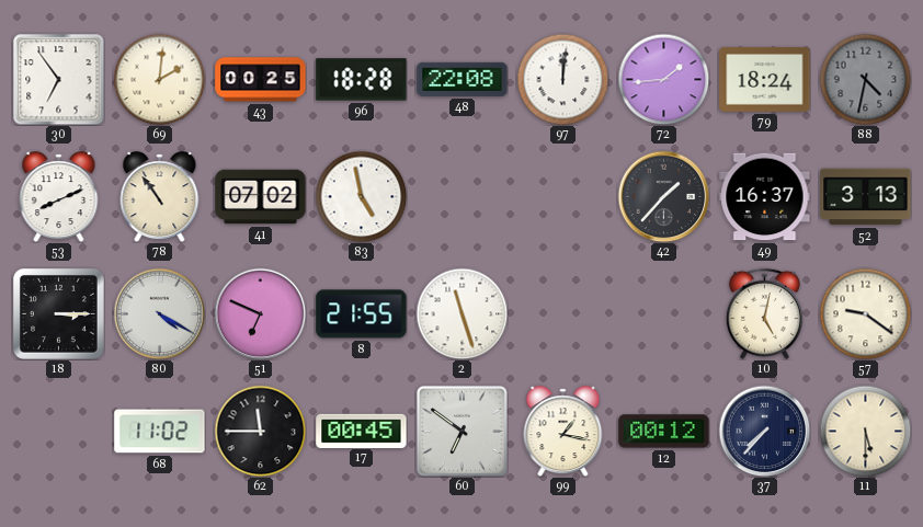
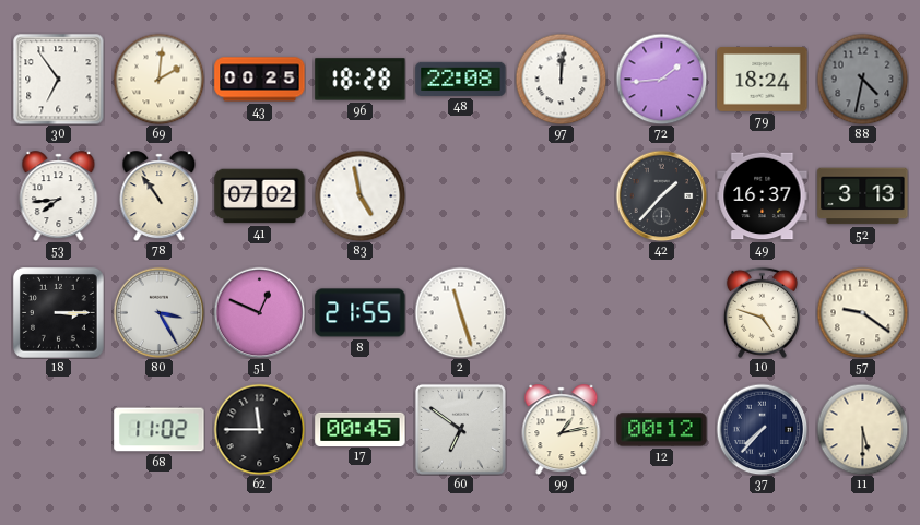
53: 8:11 -> 7:44 (59, 196)
80: 4:20 -> 3:25 (158, 312)
51: 6:49 -> 12:49 (259, 312)
10: 5:02 -> 4:48 (762, 312)
99: 1:17 -> 1:13 (562, 430)
